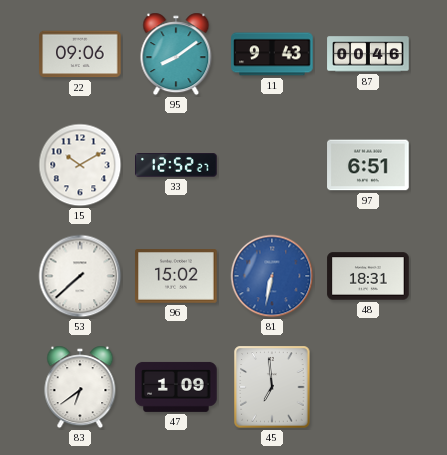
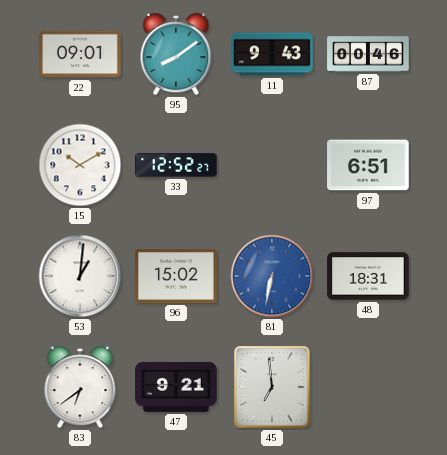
22: 09:06 -> 09:01 (80, 54)
53: 7:38 -> 1:01 (80, 276)
47: 1:09 -> 9:21 (176, 387)
